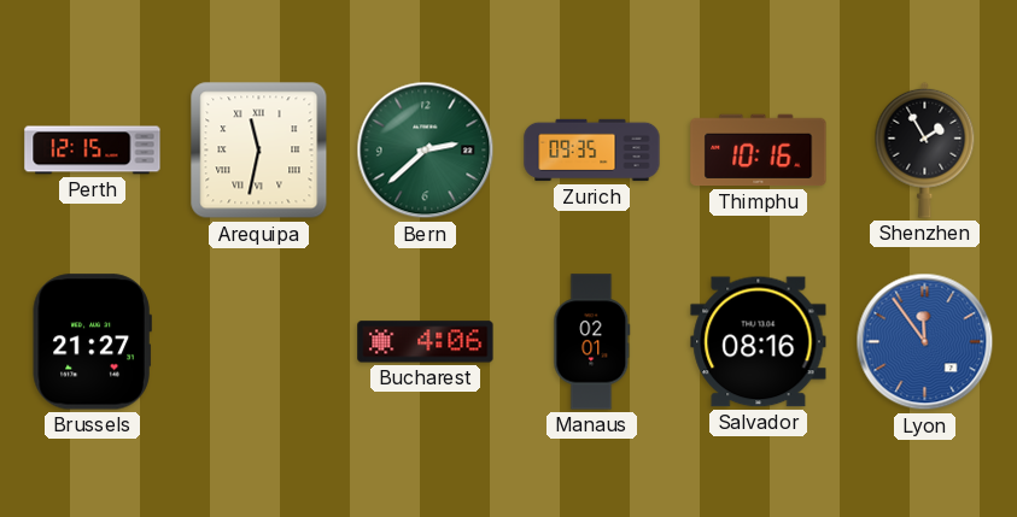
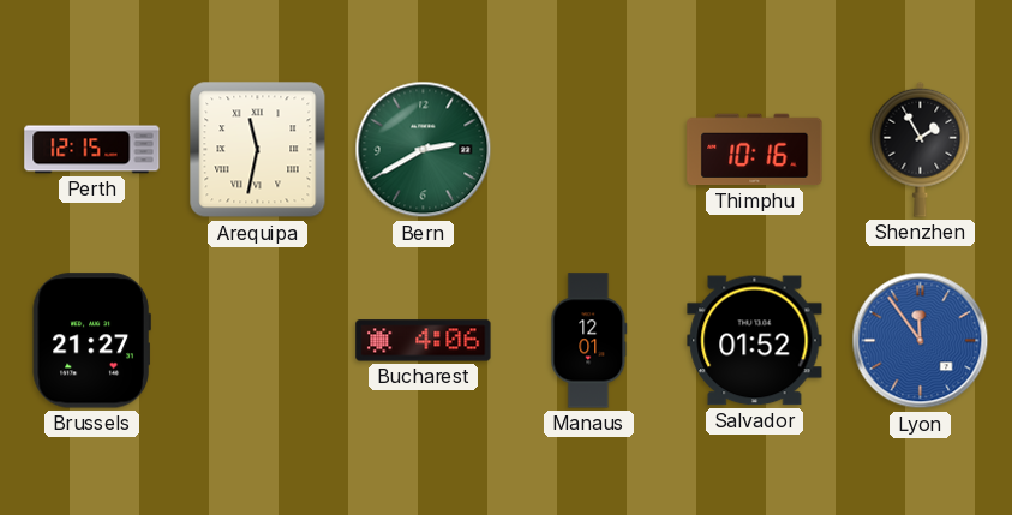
Bern: 2:38 -> 2:40 (424, 150)
Zurich: 09:35 -> none (592, 151)
Manaus: 02:01 -> 12:01 (589, 341)
Salvador: 08:16 -> 01:52 (755, 341)
